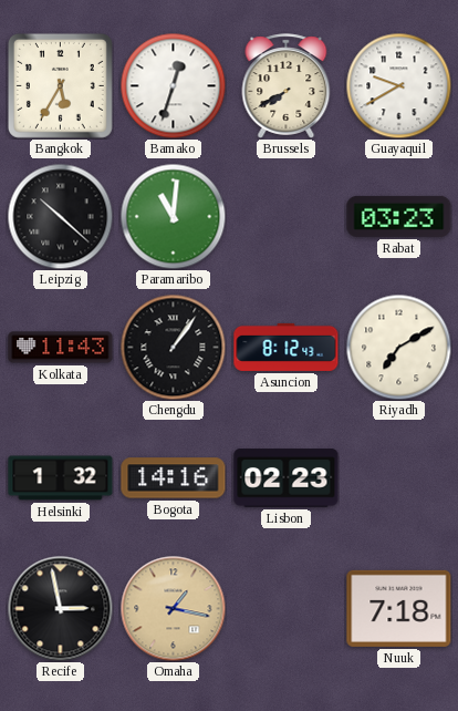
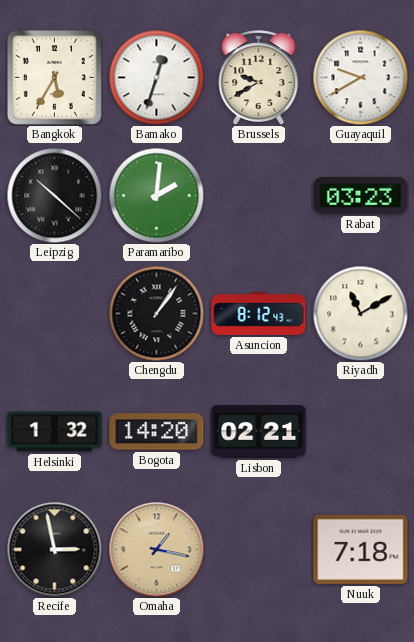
Brussels: 7:40 -> 9:40 (259, 78)
Paramaribo: 11:01 -> 2:01 (156, 195)
Kolkata: 11:43 -> none (61, 348)
Riyadh: 7:10 -> 11:10 (360, 313)
Bogota: 14:16 -> 14:20 (157, 432)
Lisbon: 02:23 -> 02:21 (259, 432)
